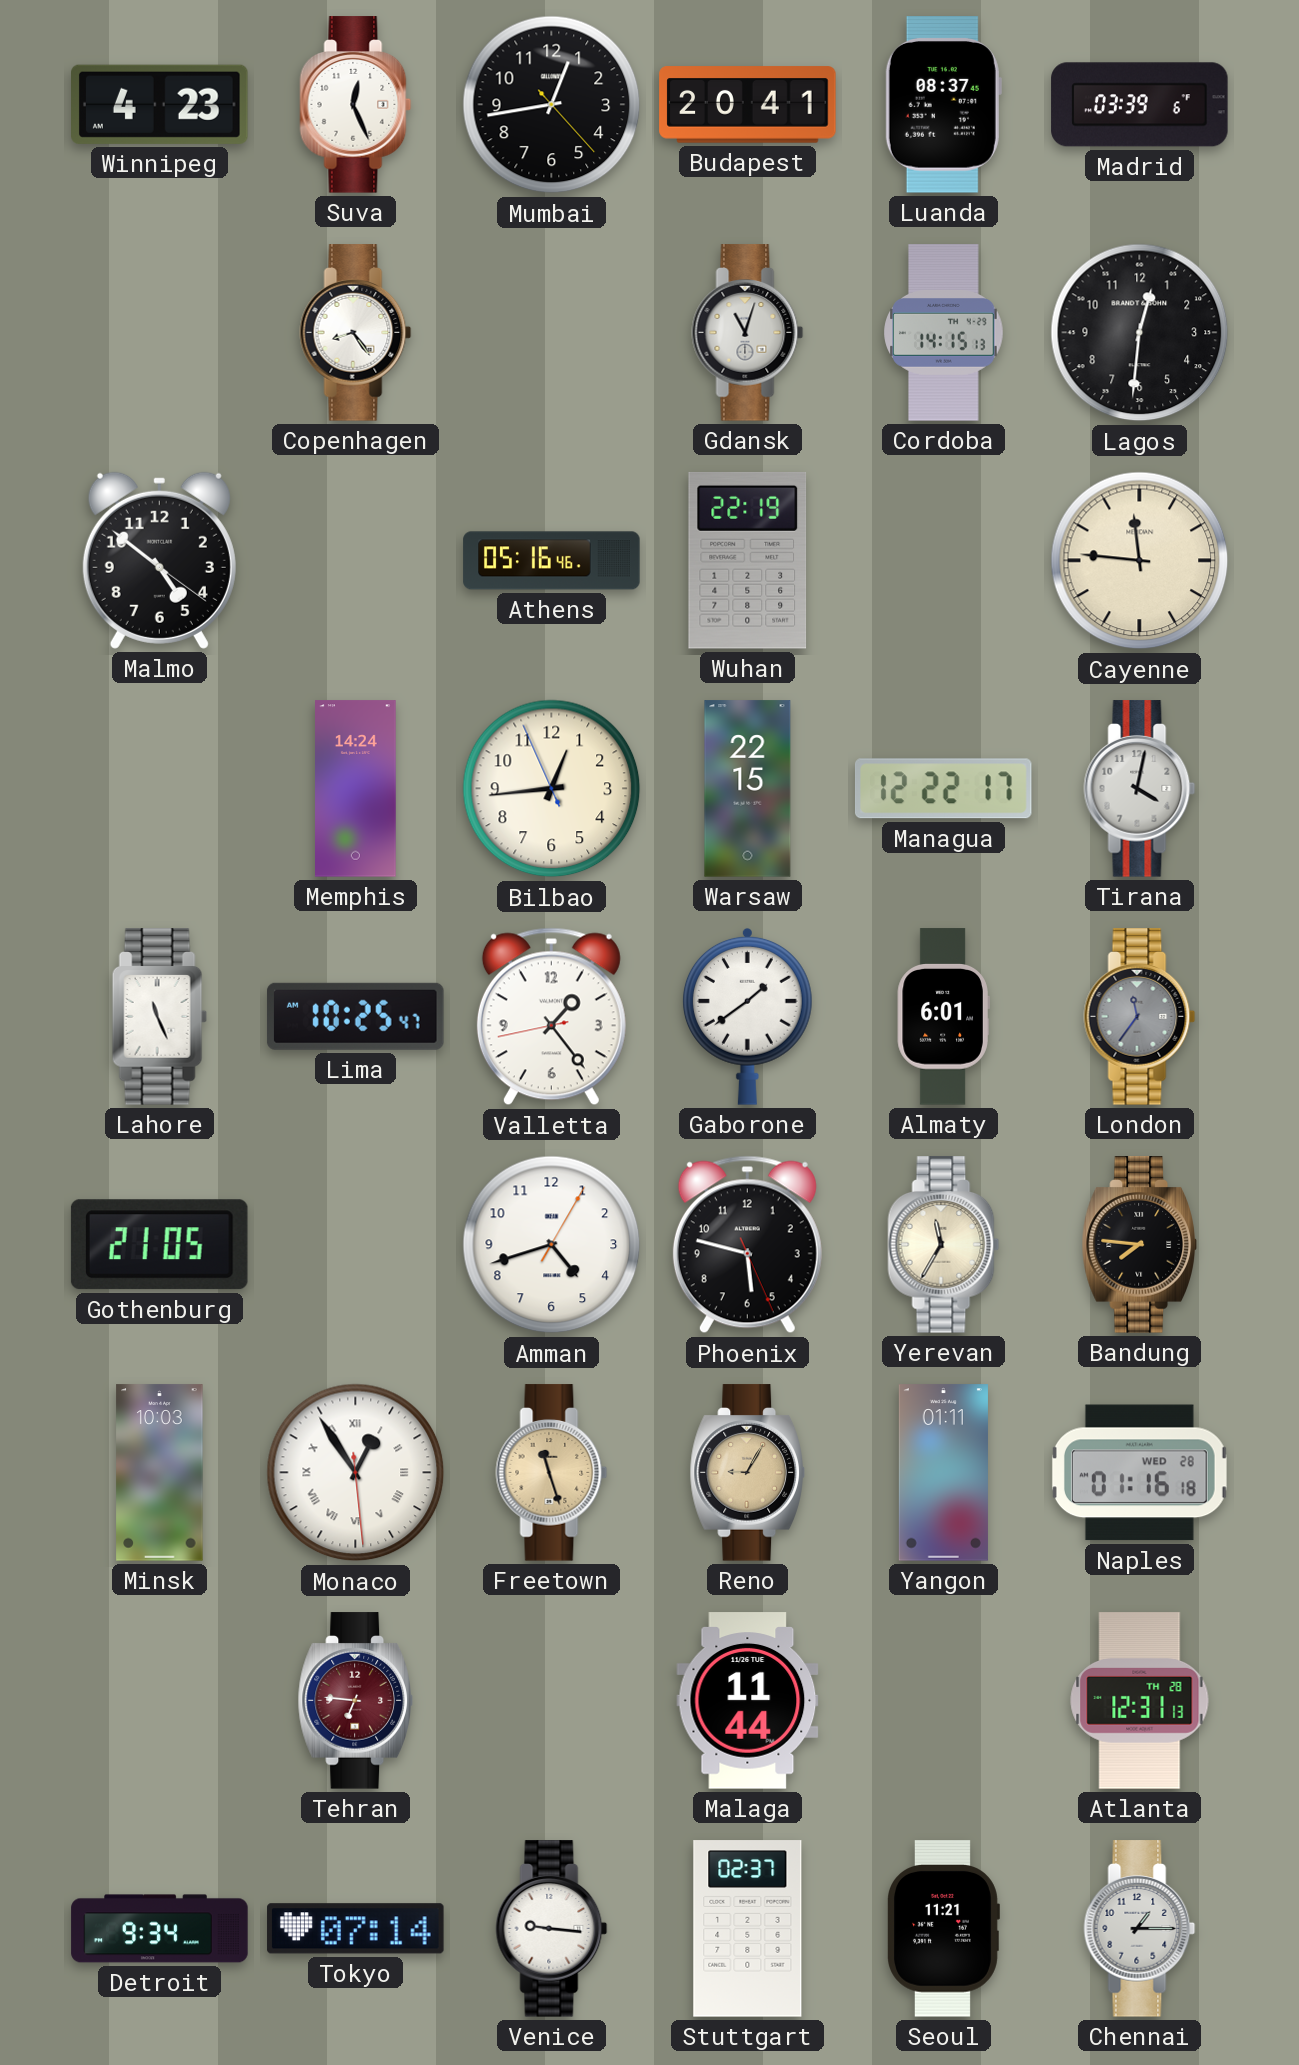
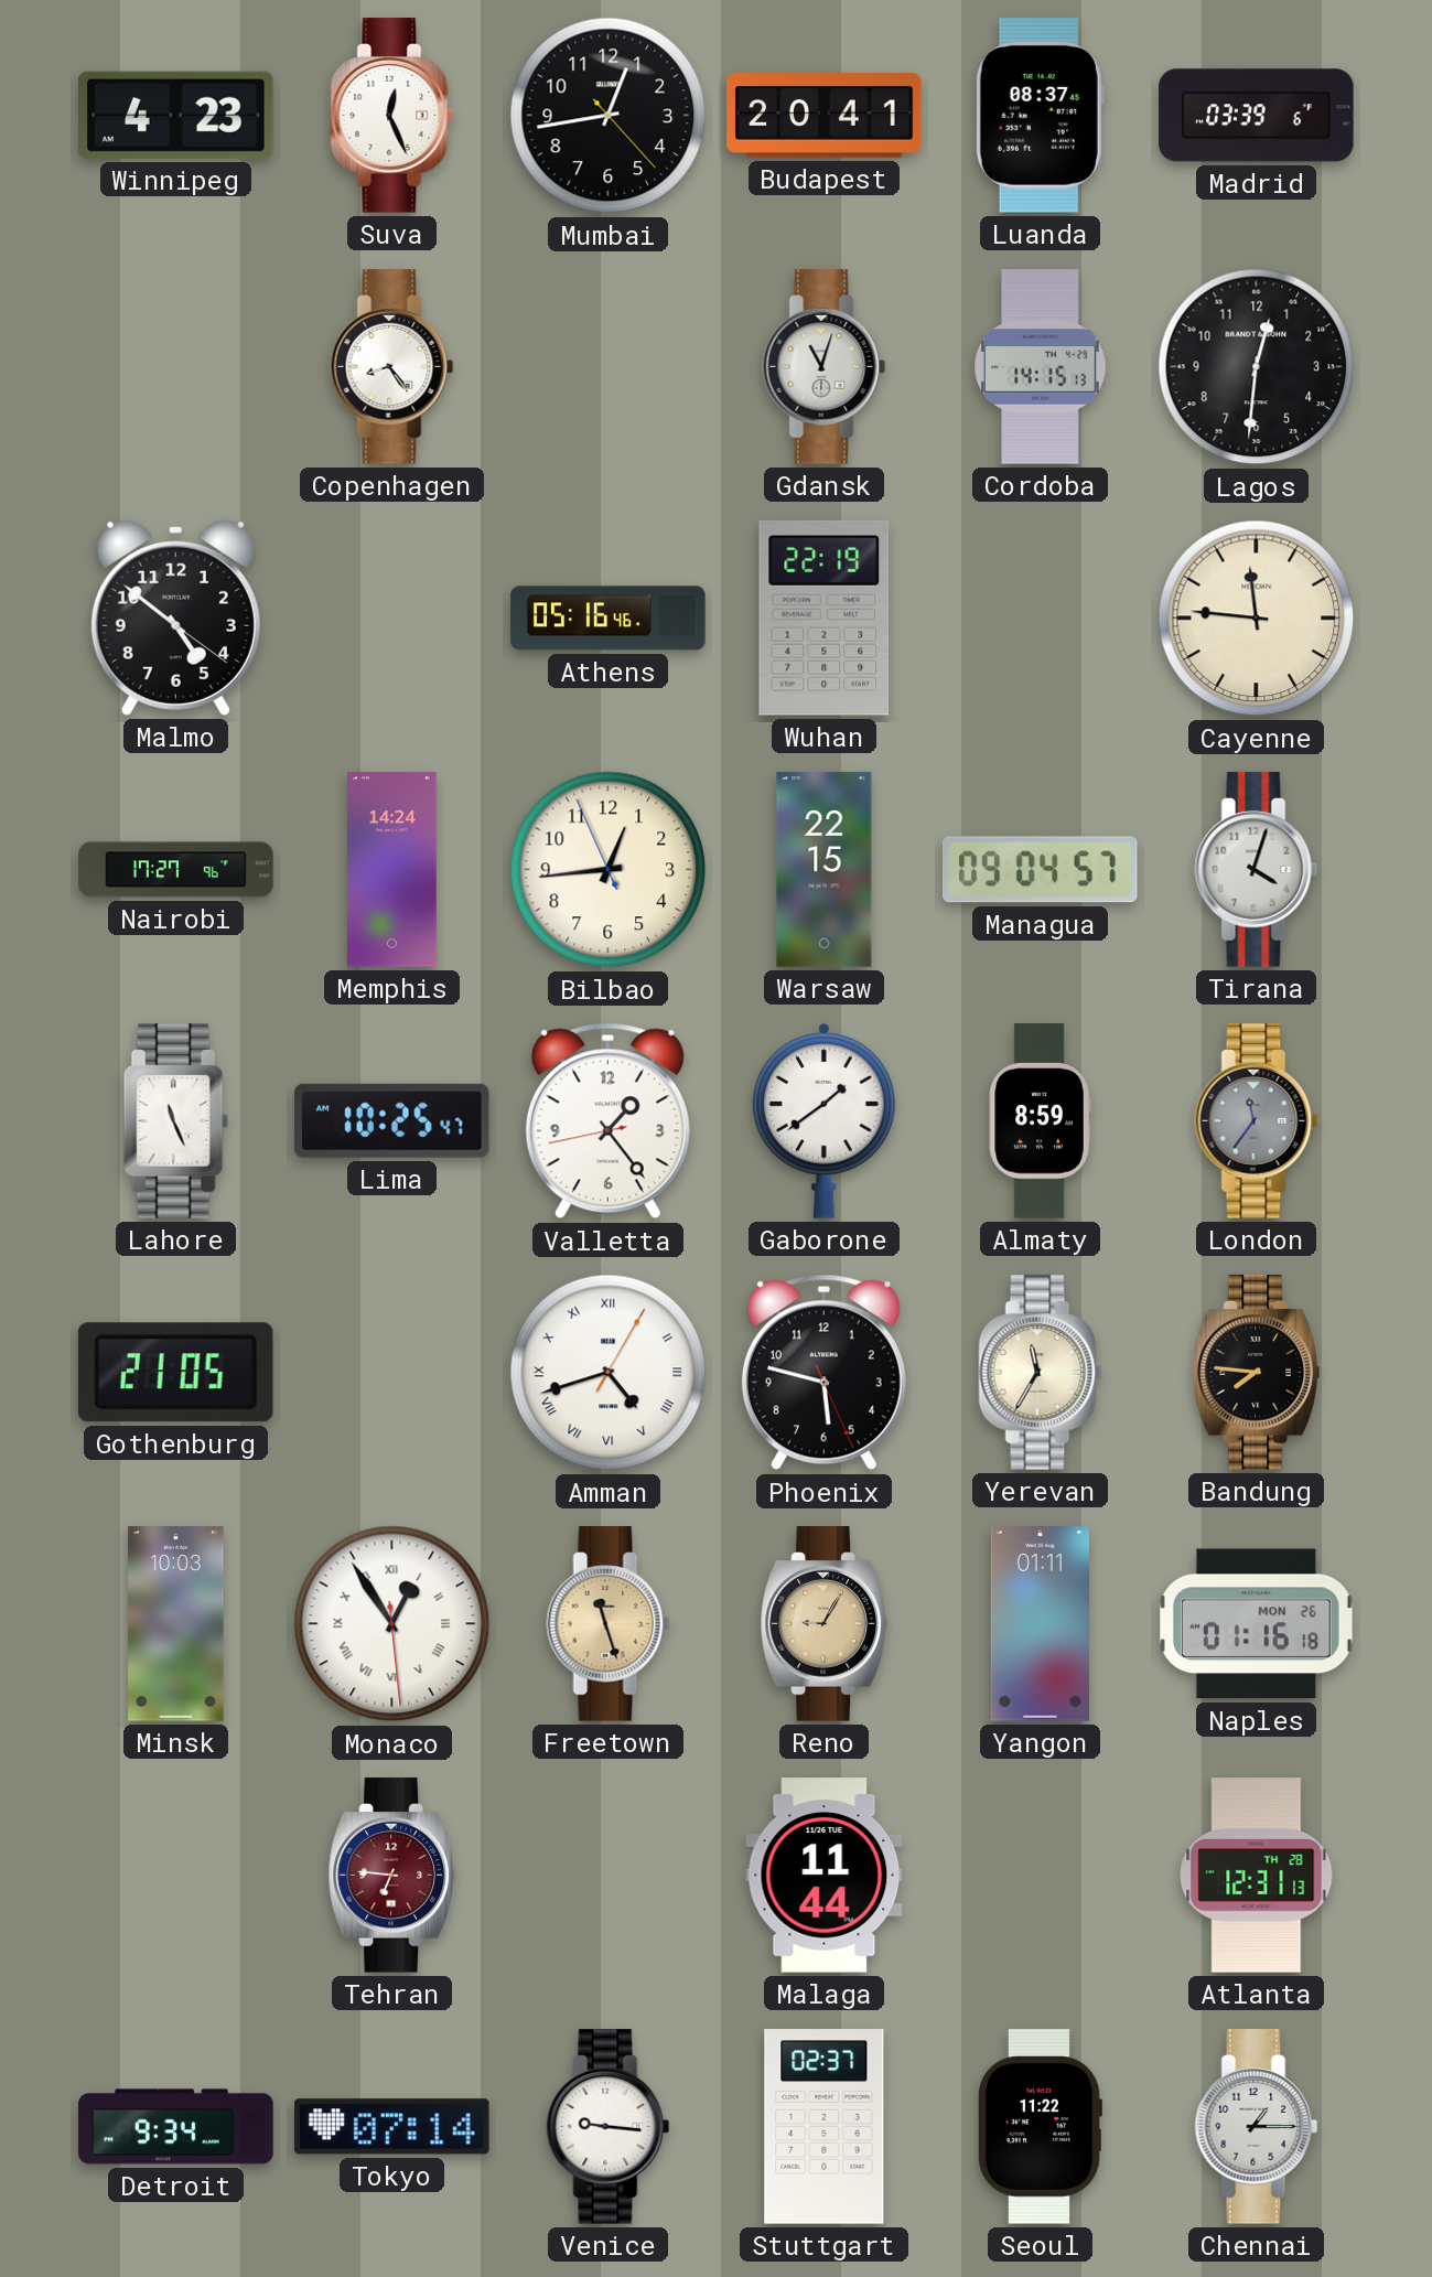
Nairobi: none -> 17:27 (176, 870)
Managua: 12:22 -> 09:04 (1040, 870)
Tirana: 4:02 -> 4:03 (1257, 870)
Almaty: 6:01 -> 8:59 (1040, 1121)
Amman numerals: Arabic -> Roman (609, 1373)
Naples date: WED 28 -> MON 26 (1256, 1624)
Seoul: 11:21 -> 11:22 (1041, 2127)
